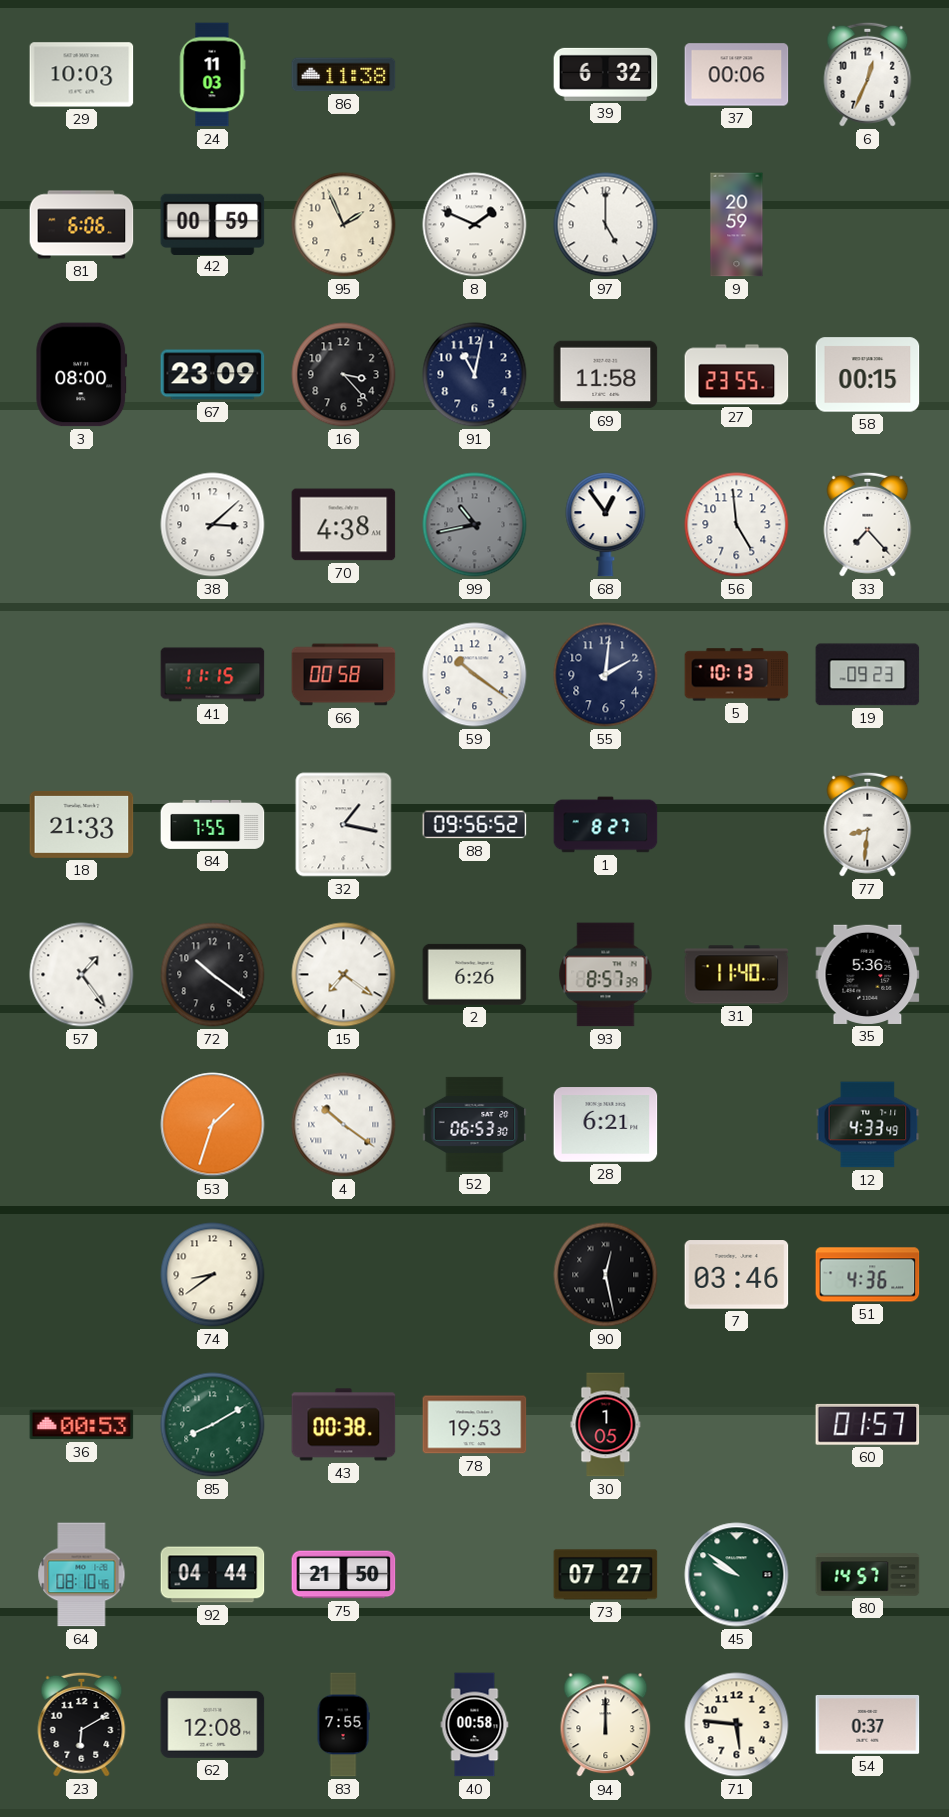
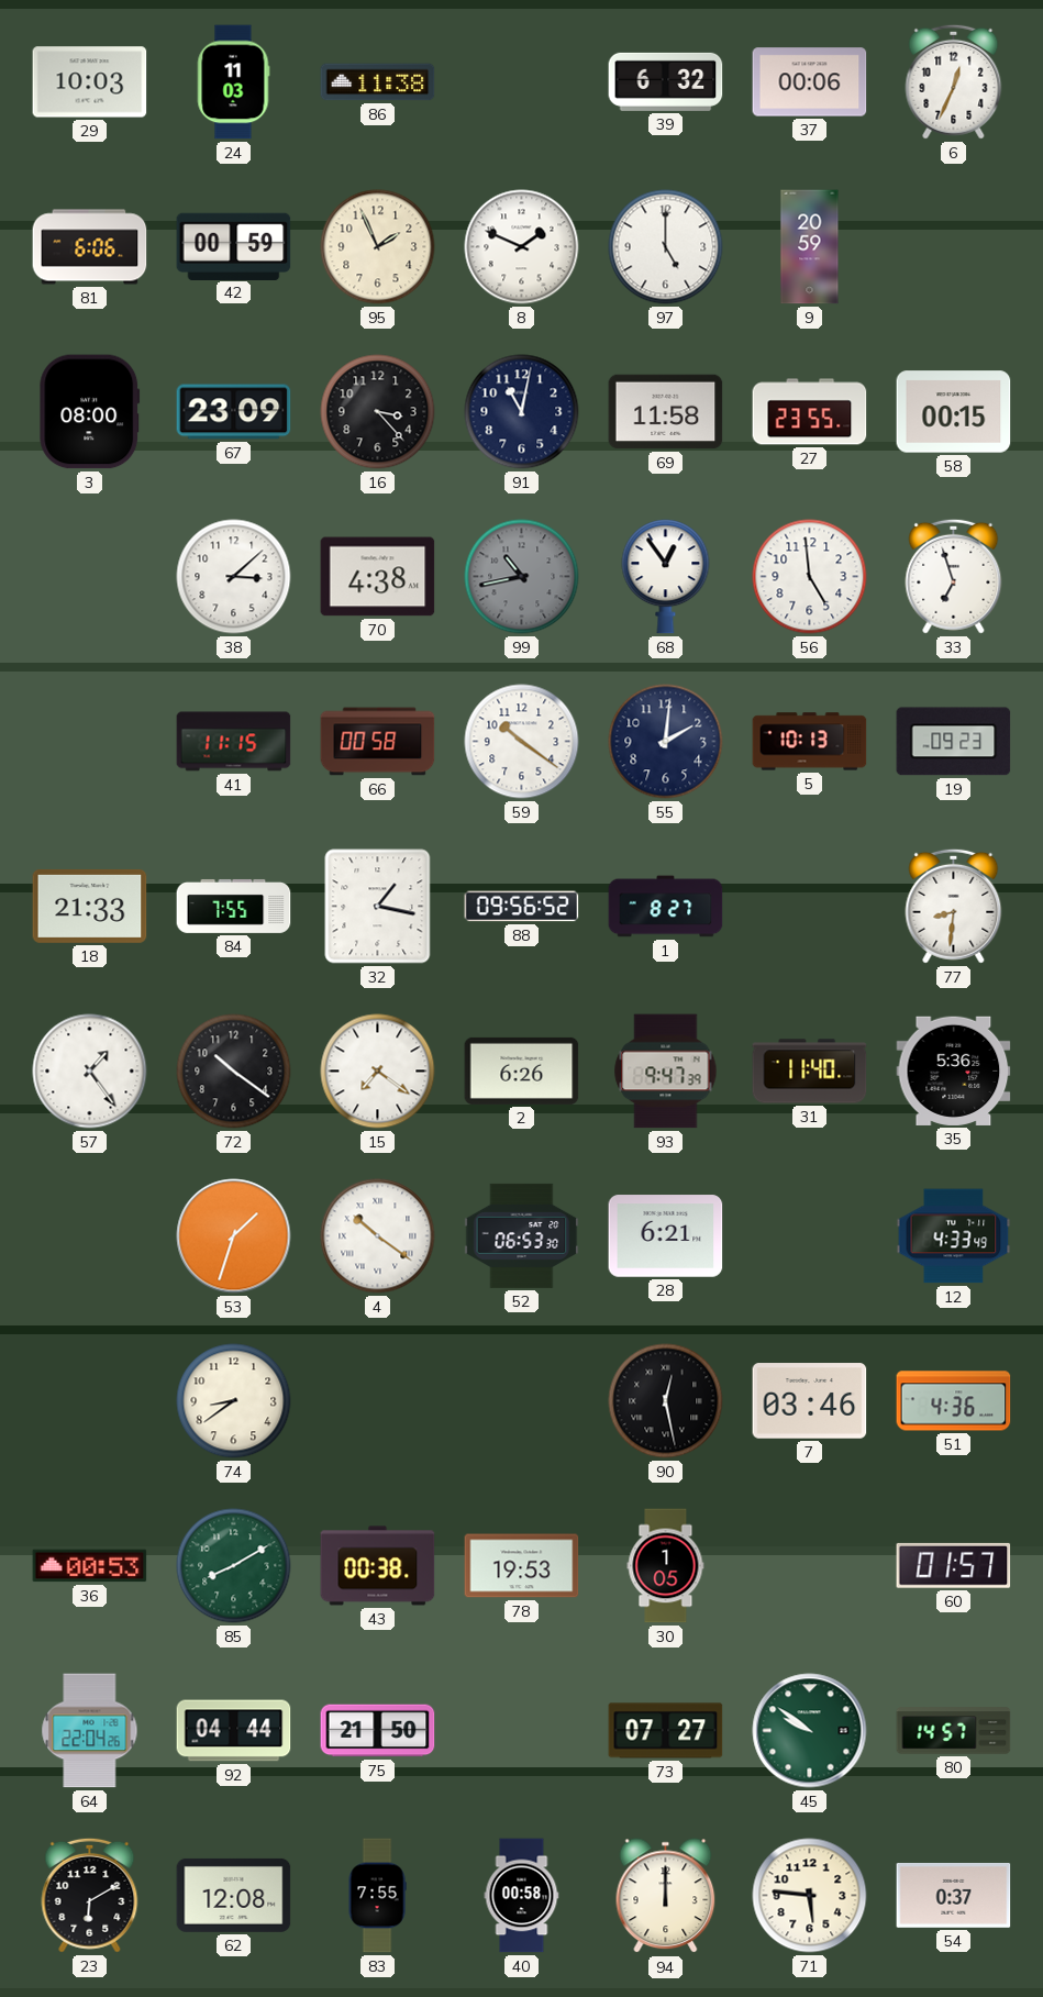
33: 7:23 -> 6:57 (954, 576)
93: 8:57 -> 9:47 (666, 1072)
64: 08:10 -> 22:04 (90, 1731)
